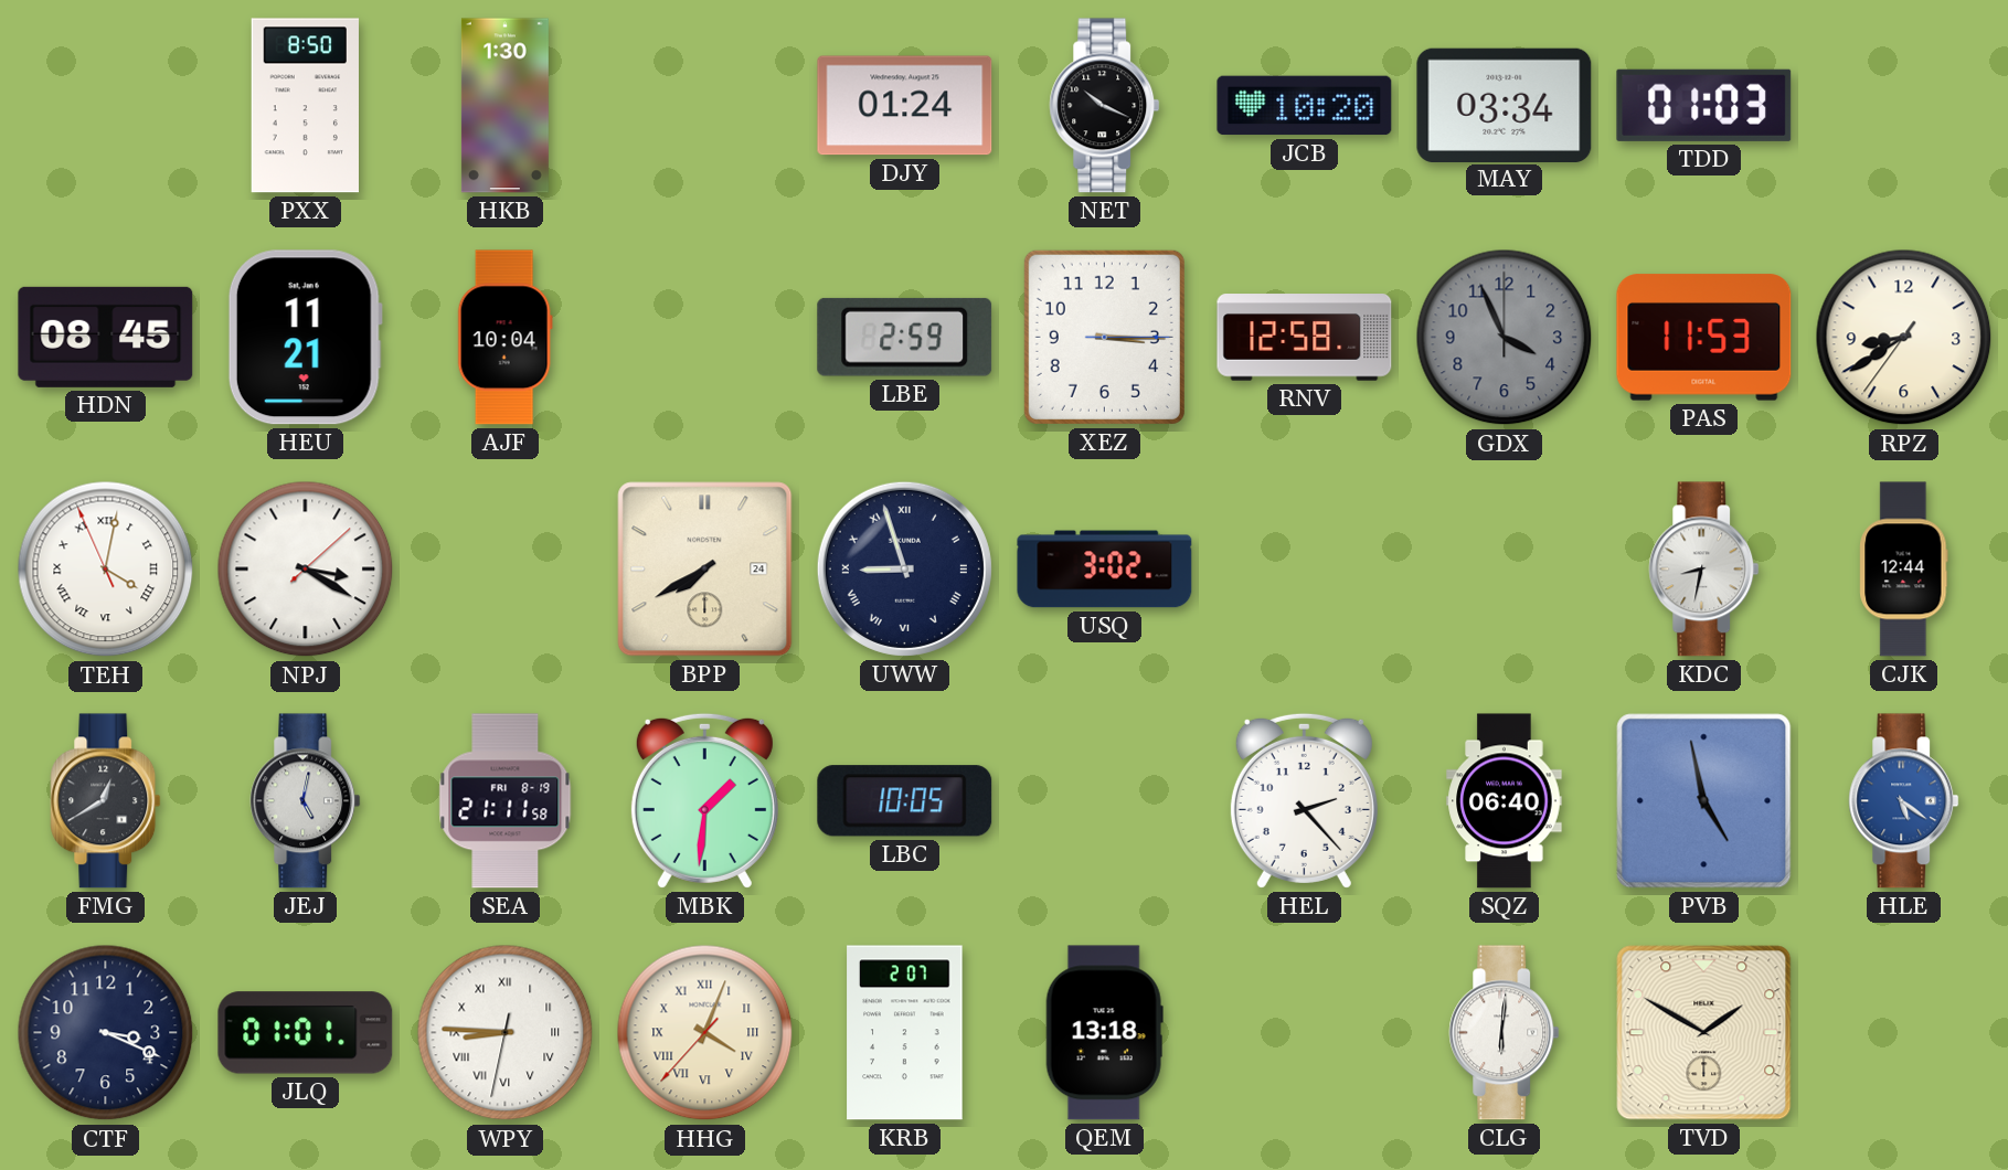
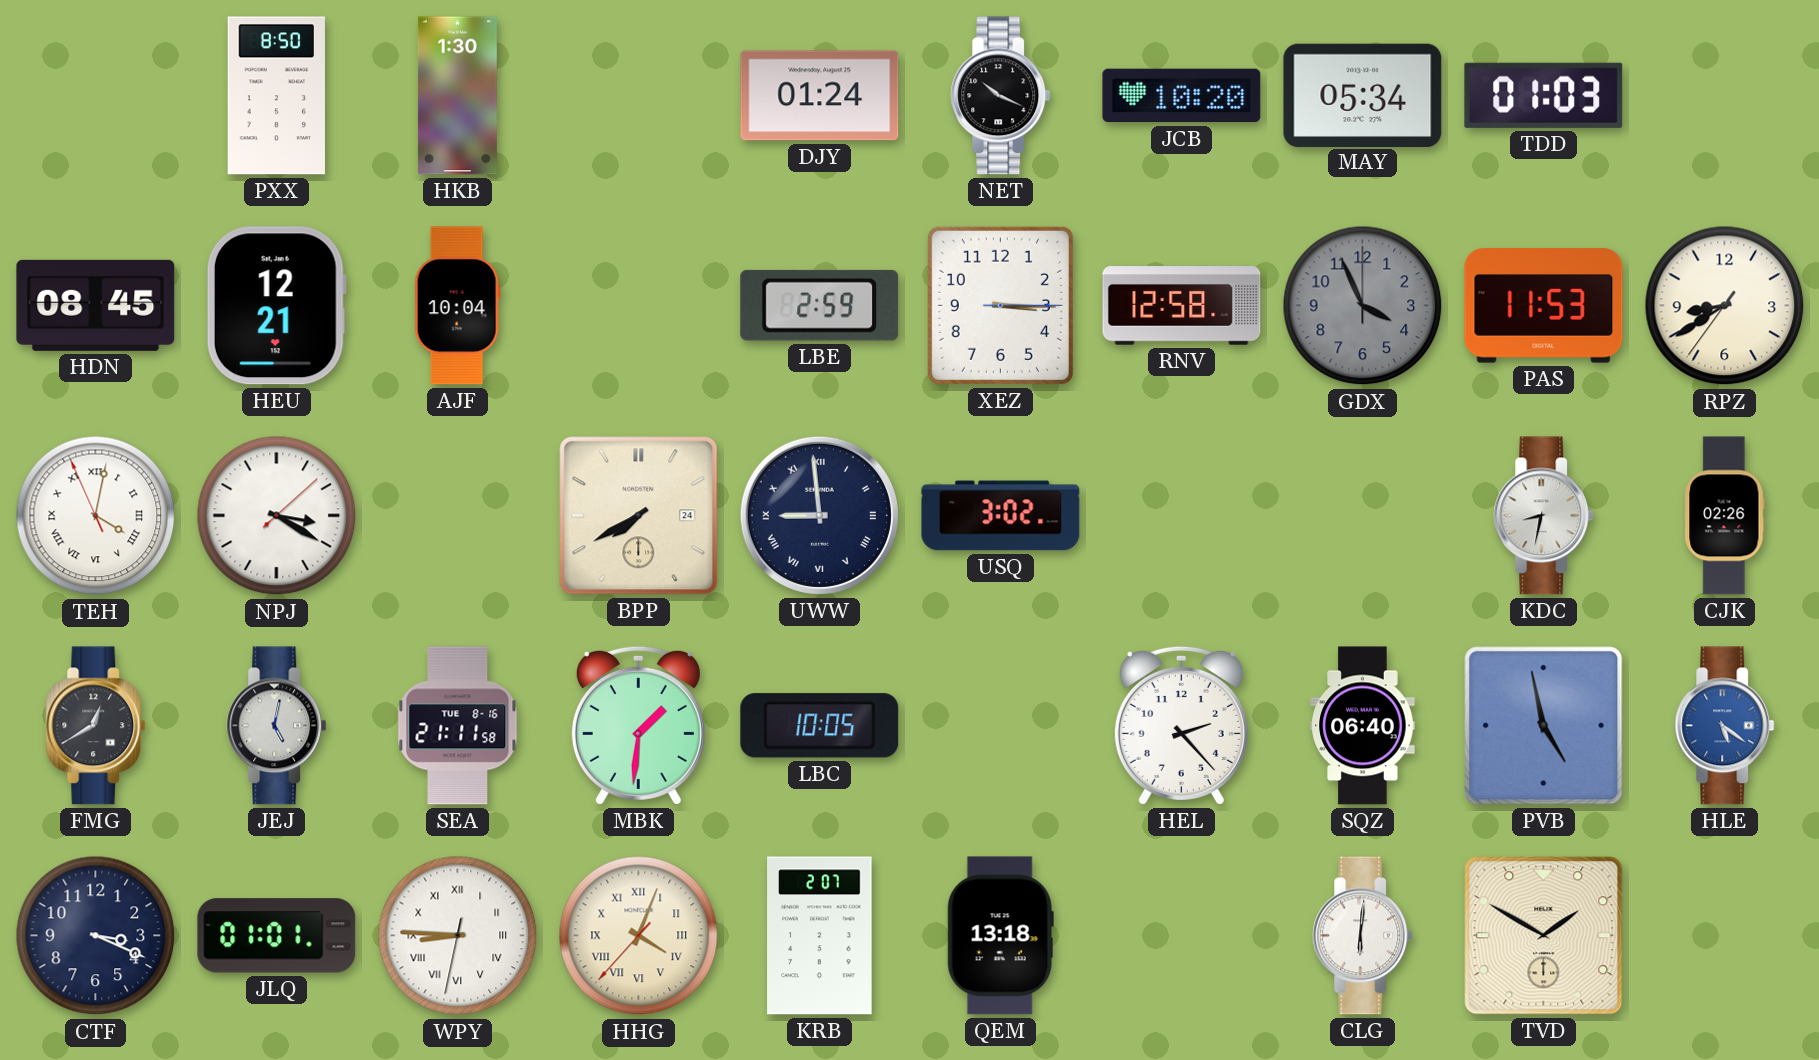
MAY: 03:34 -> 05:34 (1363, 95)
HEU: 11:21 -> 12:21 (276, 306)
UWW: 8:57 -> 8:59 (819, 515)
CJK: 12:44 -> 02:26 (1725, 516)
SEA date: FRI 8-19 -> TUE 8-16 (458, 726)
